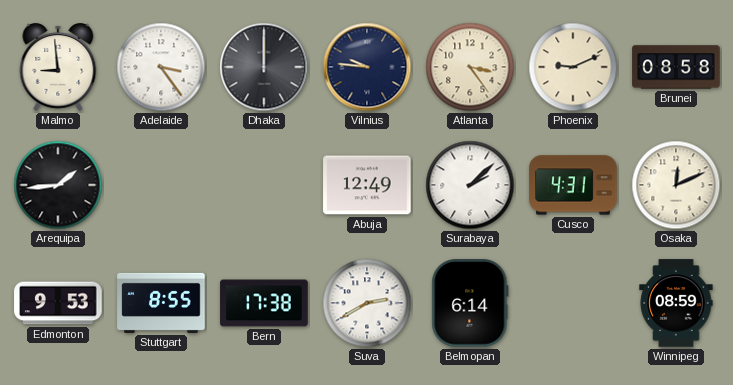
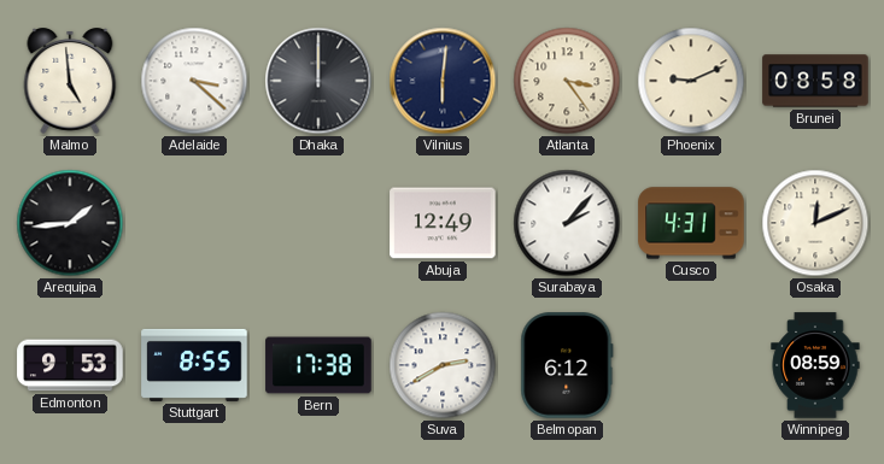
Malmo: 8:59 -> 4:59 (70, 82)
Adelaide: 3:24 -> 3:22 (194, 81)
Vilnius: 9:46 -> 6:01 (443, 81)
Surabaya: 2:08 -> 2:07 (567, 223)
Belmopan: 6:14 -> 6:12 (567, 365)
